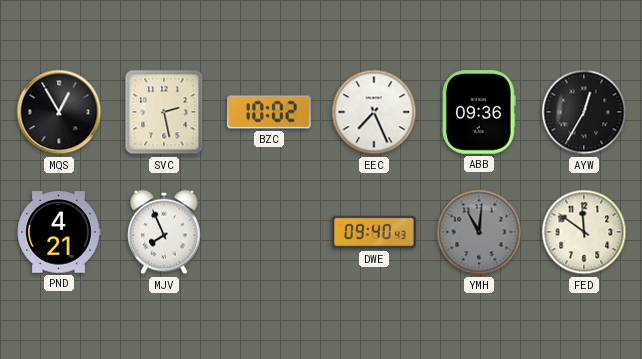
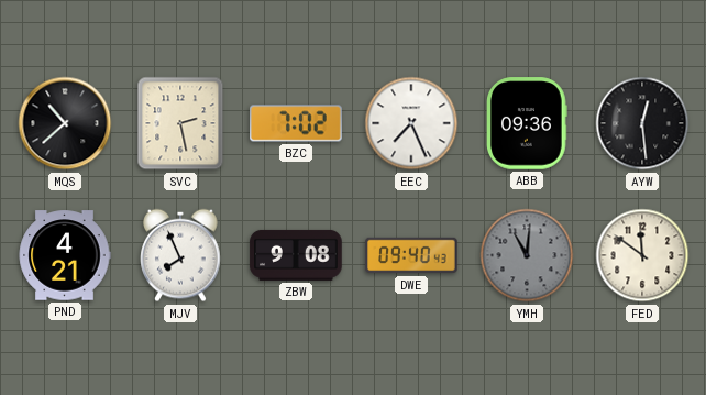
MQS: 12:55 -> 10:38 (65, 123)
BZC: 10:02 -> 7:02 (296, 123)
AYW: 12:35 -> 12:29 (642, 123)
ZBW: none -> 9:08 (296, 255)
